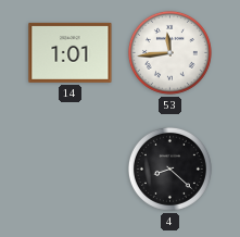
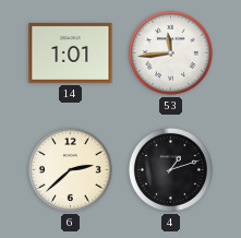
6: none -> 2:38 (70, 169)
4: 8:22 -> 1:12 (170, 169)
